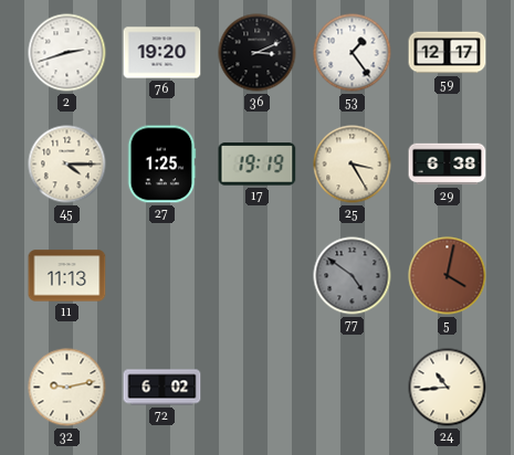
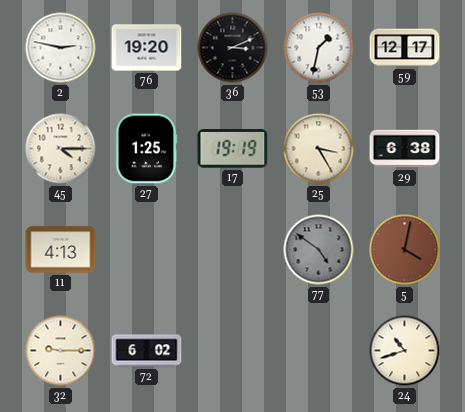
2: 2:42 -> 2:47 (61, 48)
53: 1:24 -> 1:32 (319, 48)
11: 11:13 -> 4:13 (61, 250)
32: 9:13 -> 9:15 (61, 351)
24: 10:44 -> 10:42 (405, 351)
